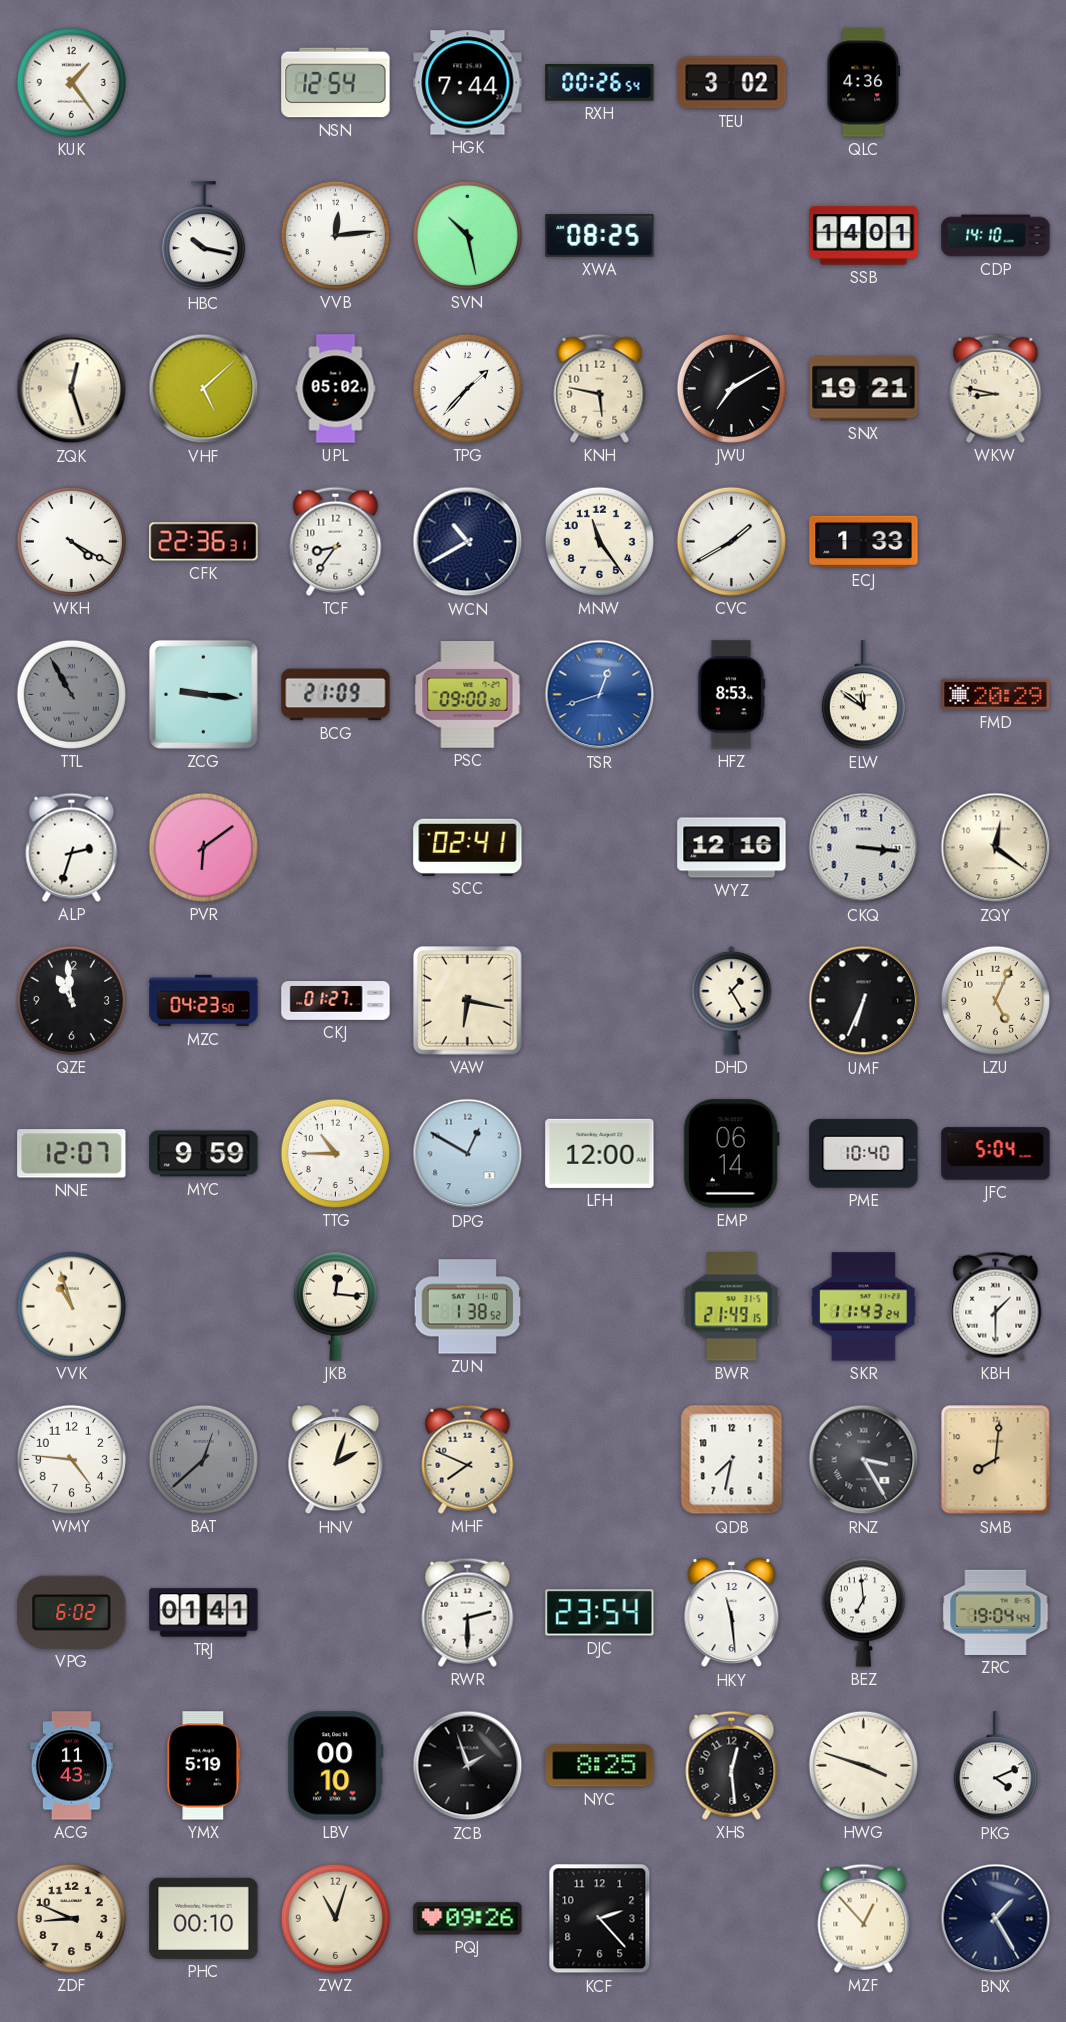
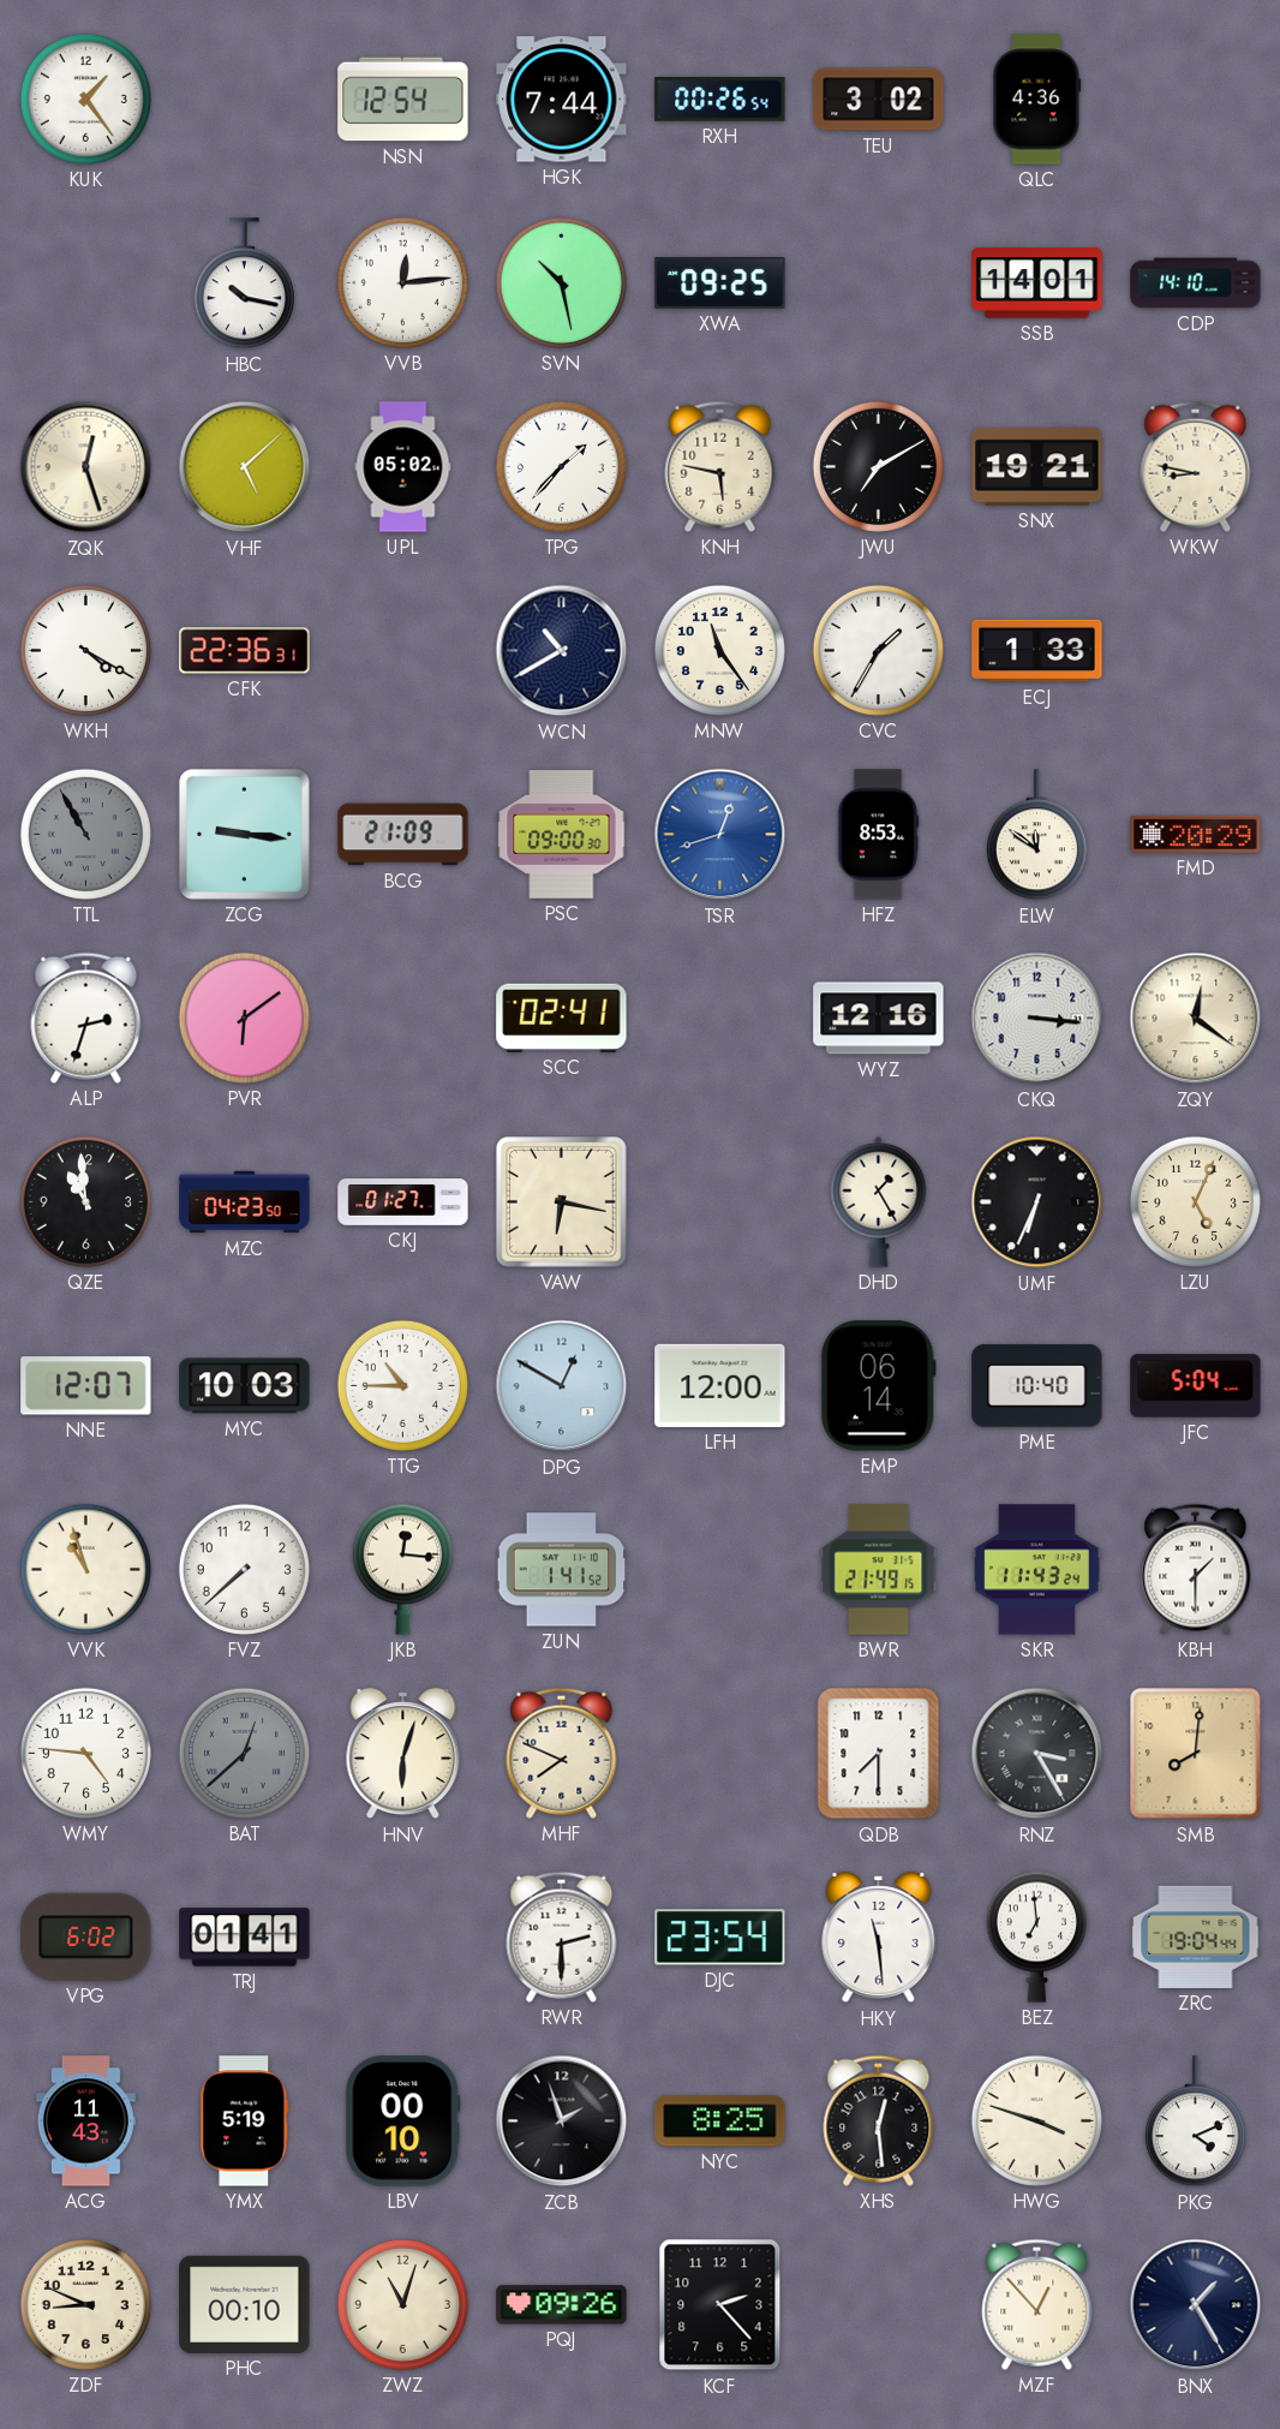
XWA: 08:25 -> 09:25 (720, 284)
TCF: 8:36 -> none (336, 541)
CVC: 1:40 -> 1:35 (878, 650)
MYC: 9:59 -> 10:03 (245, 1386)
FVZ: none -> 7:38 (244, 1569)
ZUN: 1:38 -> 1:41 (562, 1570)
HNV: 2:03 -> 6:03 (403, 1754)
QDB: 7:32 -> 7:30 (879, 1754)
